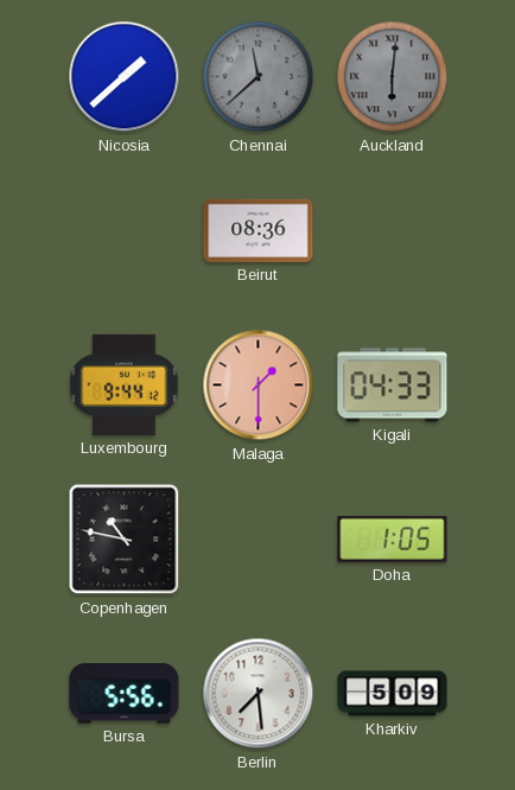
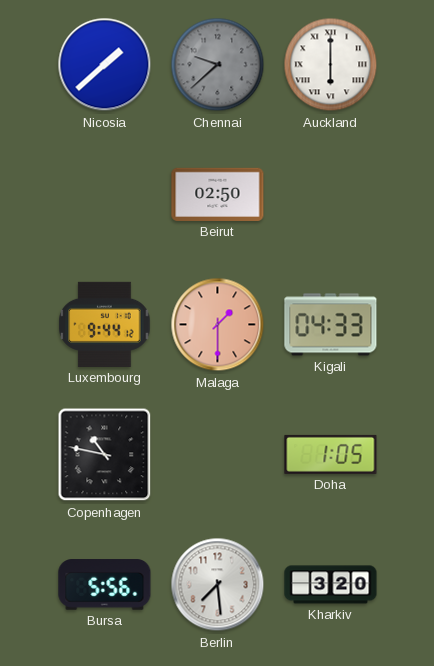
Chennai: 11:38 -> 9:38 (218, 65)
Auckland: 6:01 -> 6:00 (331, 65)
Auckland dial: grey -> white (331, 65)
Beirut: 08:36 -> 02:50 (218, 194)
Kharkiv: 5:09 -> 3:20 (331, 585)
